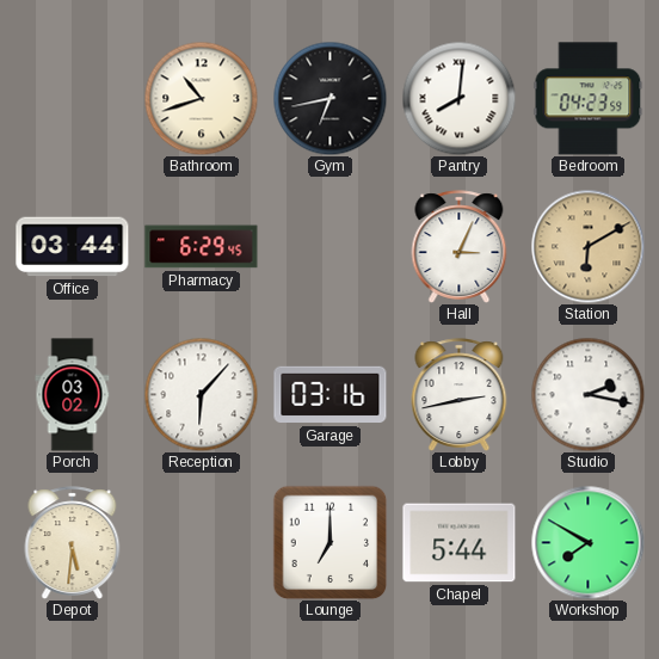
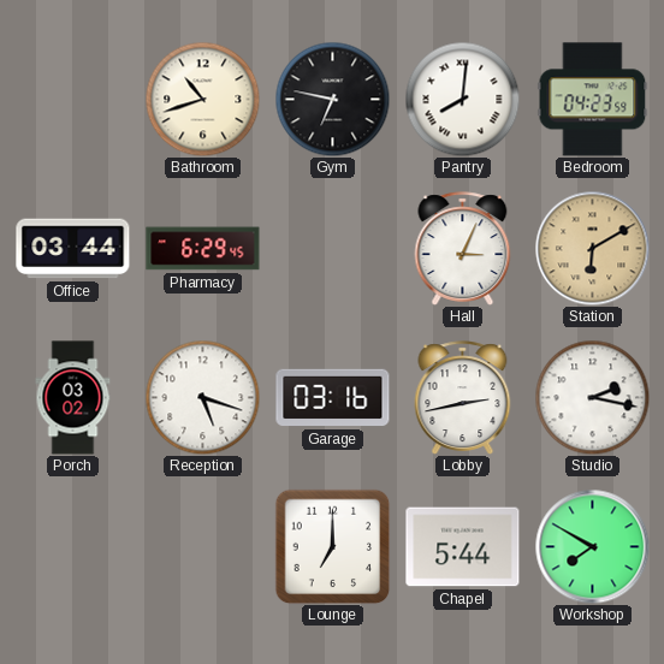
Gym: 6:43 -> 6:47 (332, 99)
Reception: 6:07 -> 5:18 (202, 397)
Depot: 5:31 -> none (73, 543)
